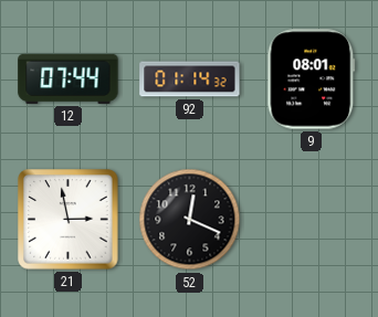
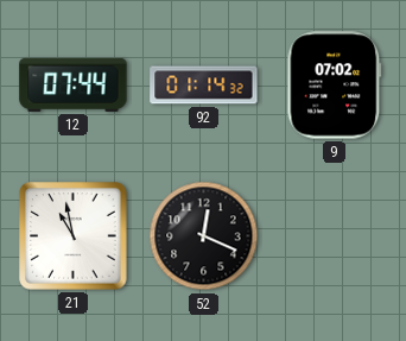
9: 08:01 -> 07:02 (335, 86)
21: 2:58 -> 10:58 (74, 236)
